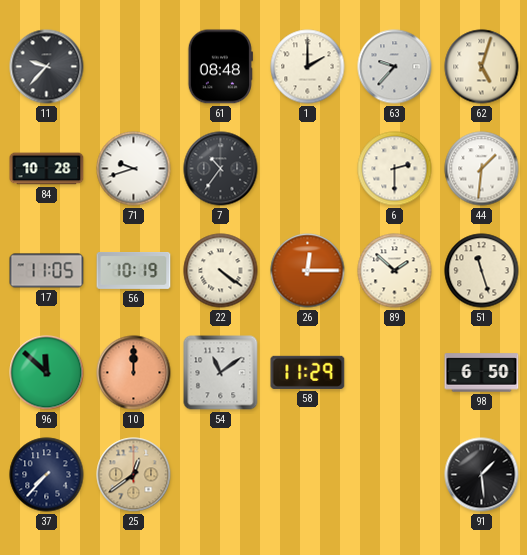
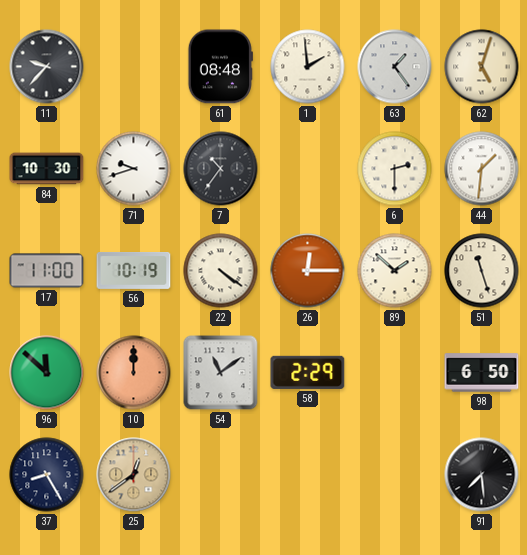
1: 2:00 -> 1:59 (308, 67)
63: 9:37 -> 1:24 (395, 67)
84: 10:28 -> 10:30 (47, 169)
17: 11:05 -> 11:00 (47, 271)
58: 11:29 -> 2:29 (308, 372)
37: 7:37 -> 8:25 (47, 475)
91: 1:29 -> 7:29 (482, 475)
